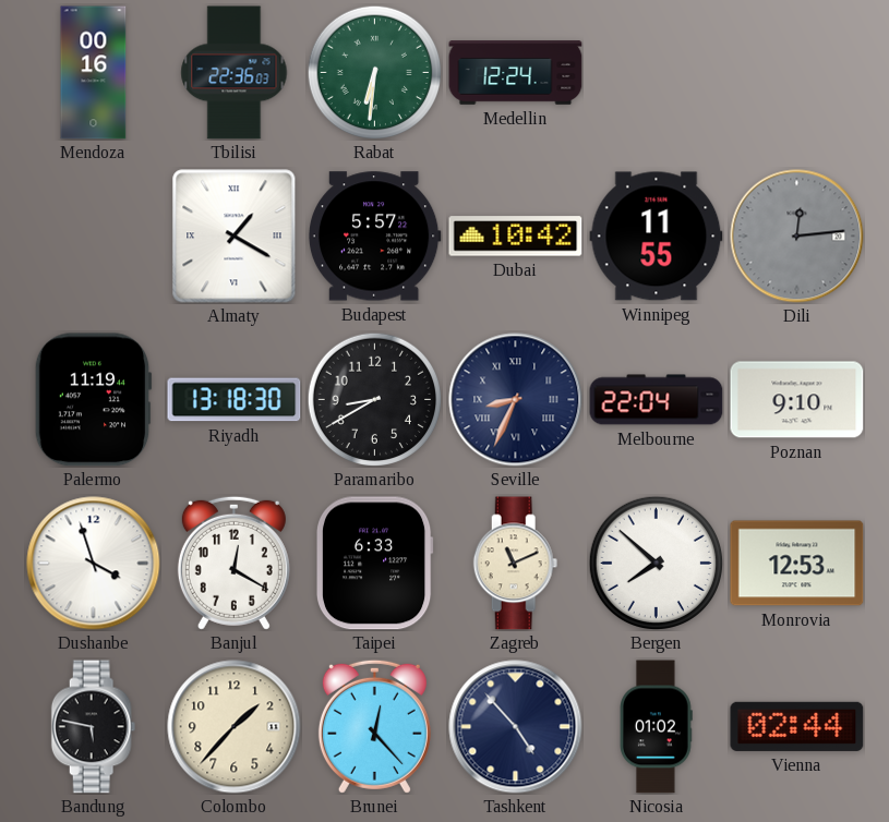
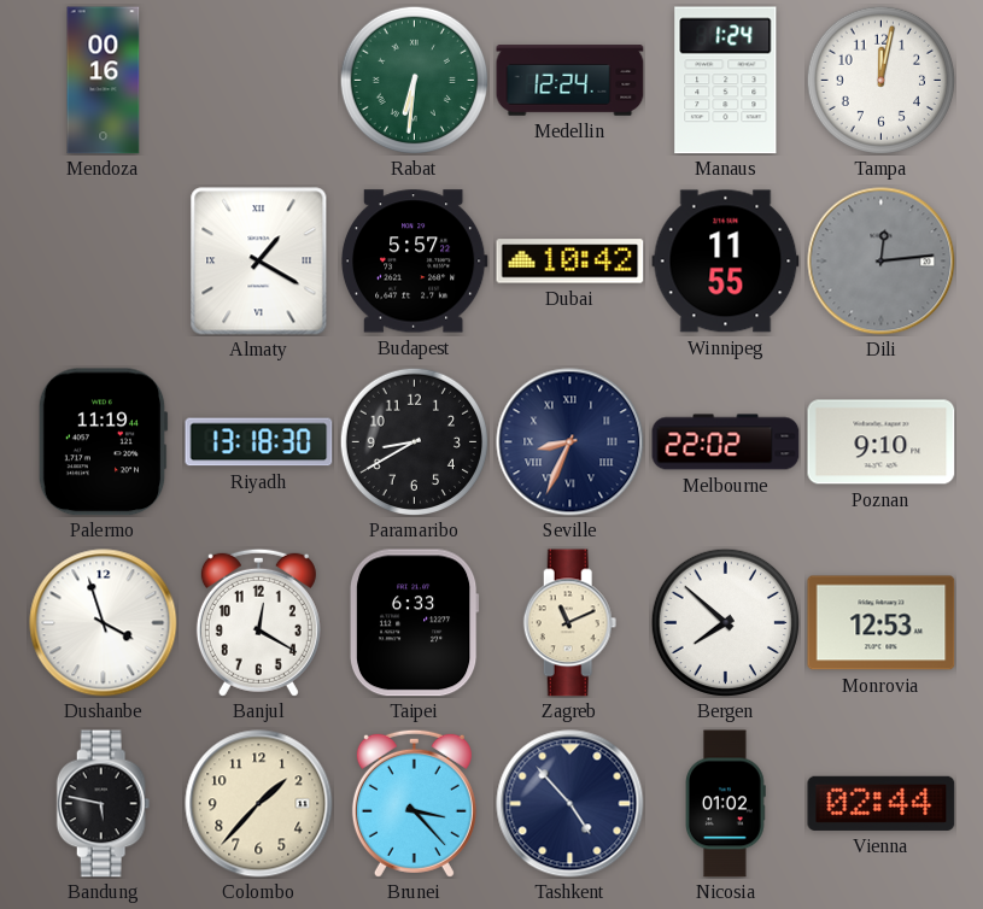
Tbilisi: 22:36 -> none (235, 73)
Manaus: none -> 1:24 (726, 81)
Tampa: none -> 12:02 (880, 80)
Melbourne: 22:04 -> 22:02 (726, 442)
Brunei: 12:23 -> 3:23 (414, 803)
